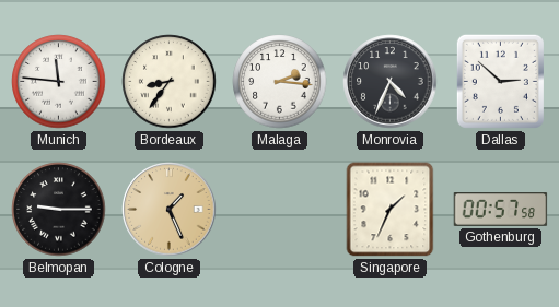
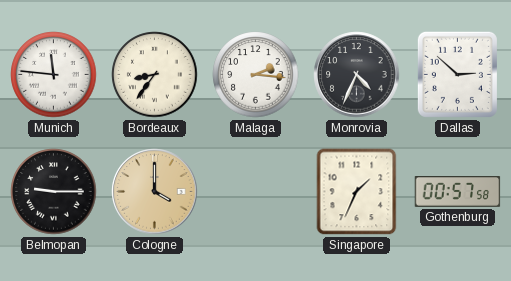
Cologne: 1:26 -> 4:00 (155, 192)
